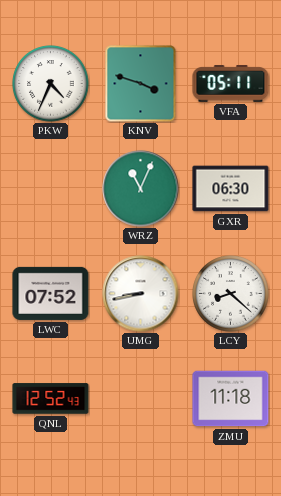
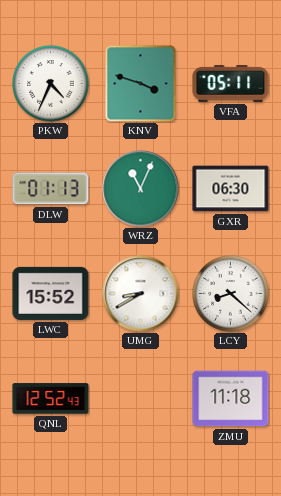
DLW: none -> 01:13 (51, 189)
LWC: 07:52 -> 15:52 (51, 293)
UMG: 8:43 -> 8:40 (141, 294)
